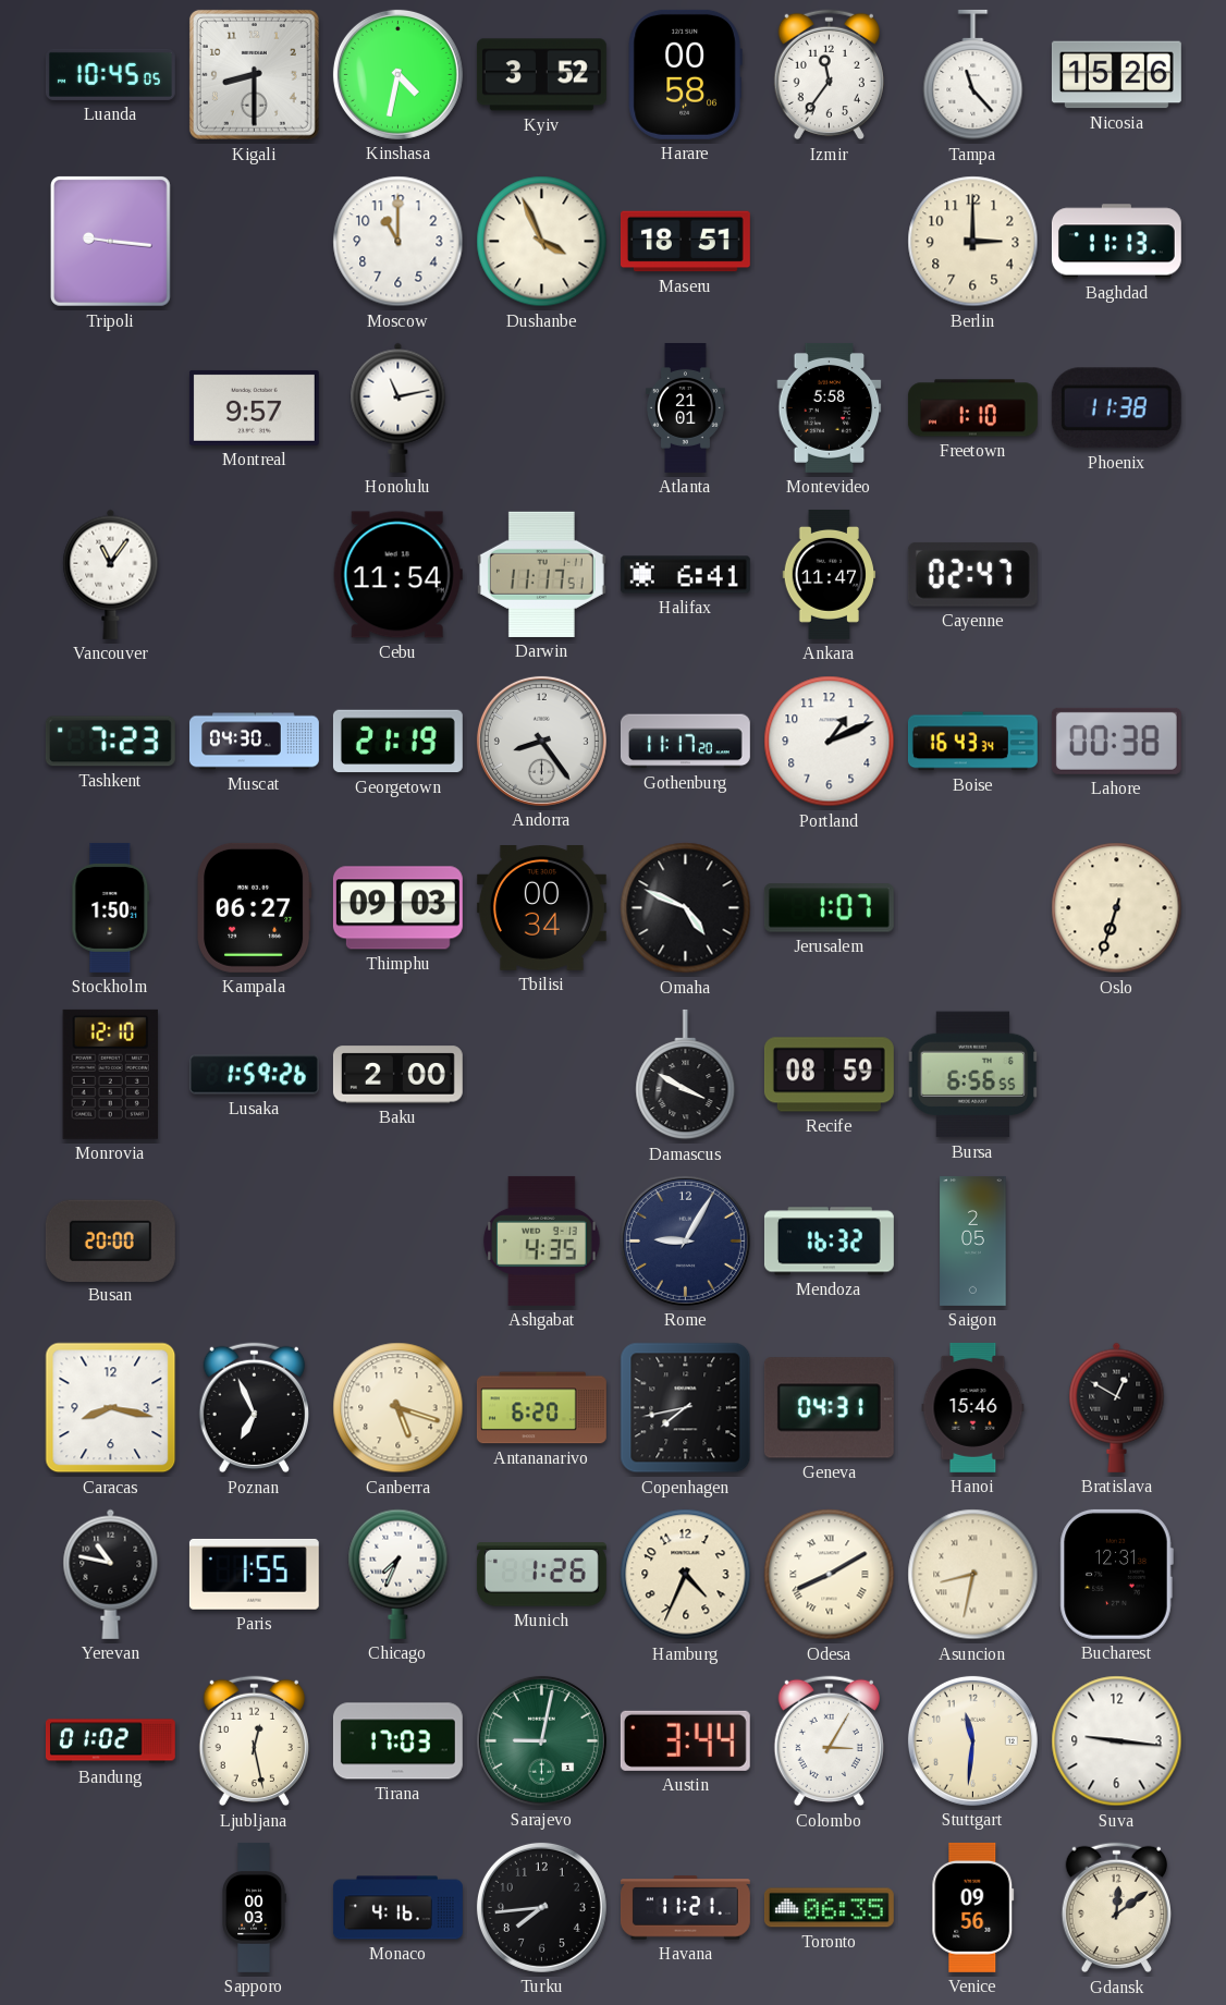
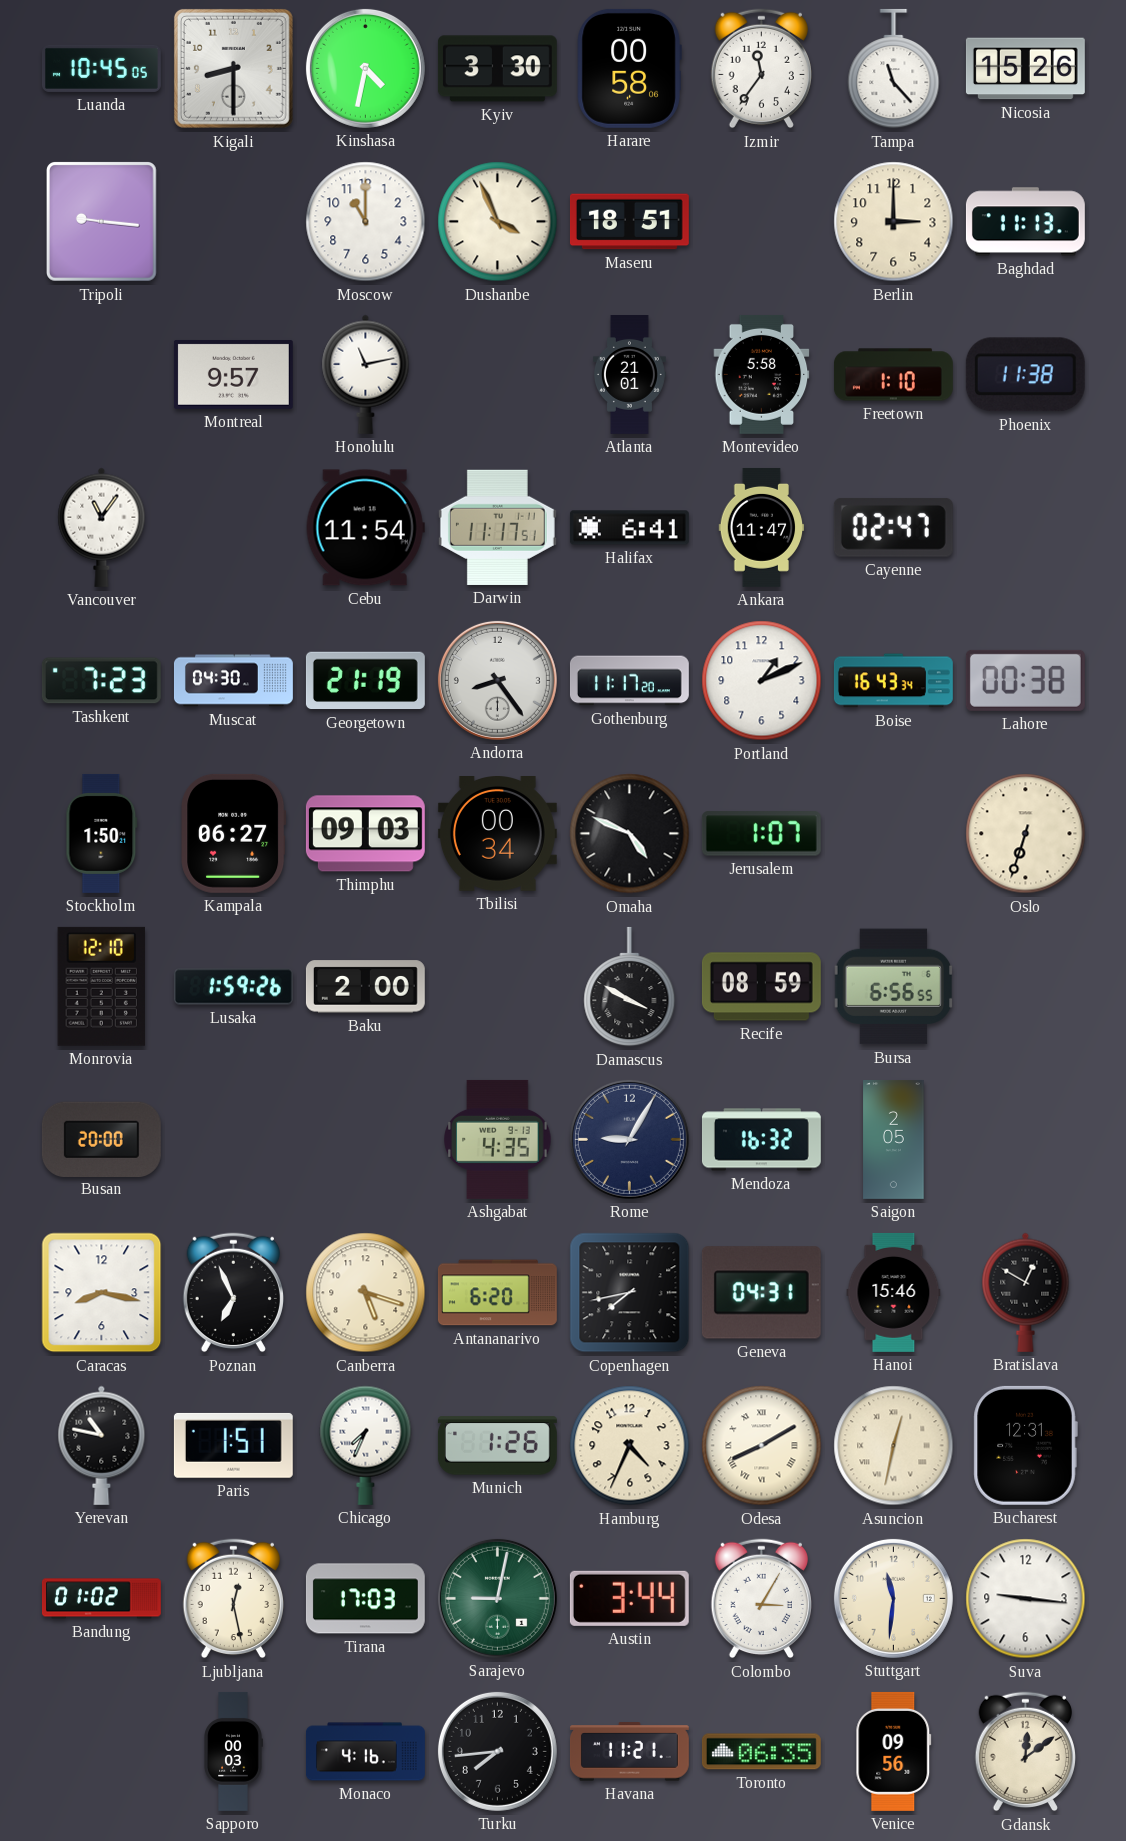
Kyiv: 3:52 -> 3:30 (497, 69)
Paris: 1:55 -> 1:51 (233, 1445)
Asuncion: 8:32 -> 12:32 (894, 1446)
